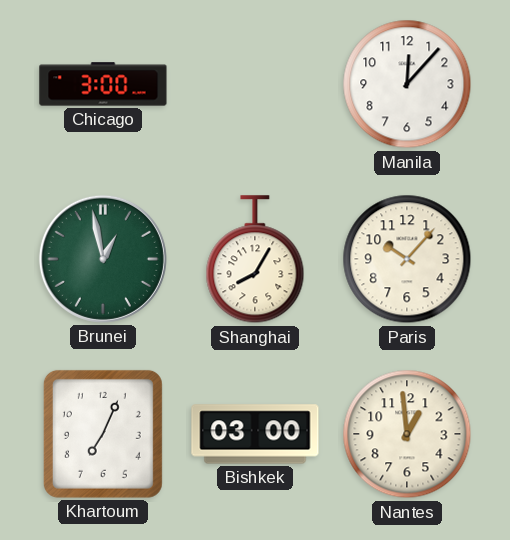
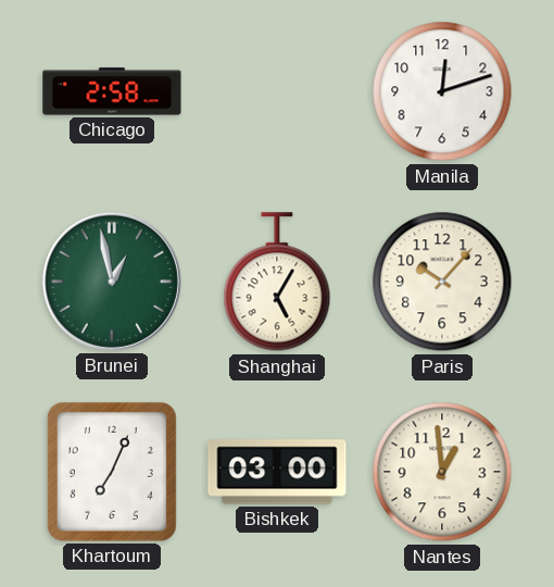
Chicago: 3:00 -> 2:58 (112, 91)
Manila: 12:07 -> 12:12 (442, 91)
Shanghai: 8:05 -> 5:05 (277, 283)
